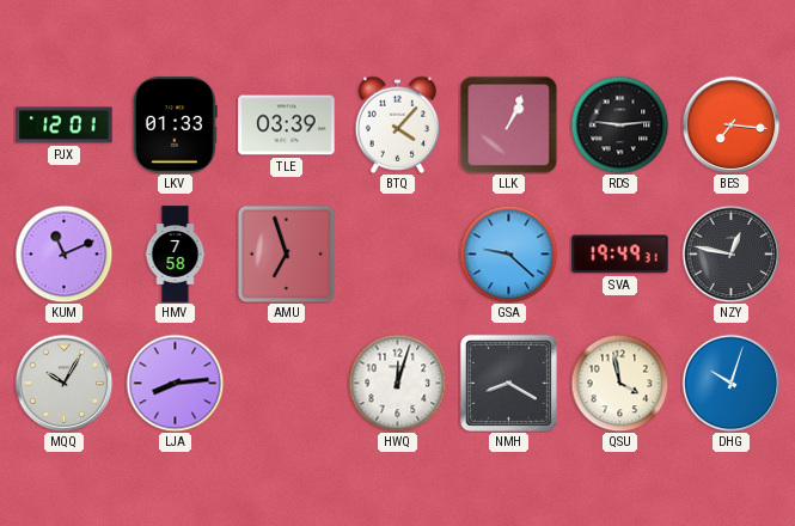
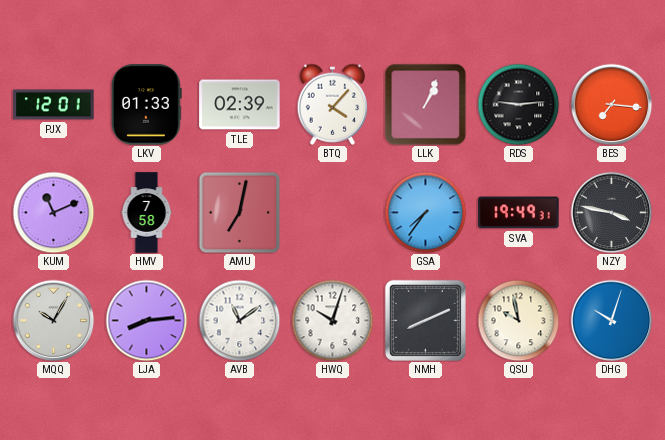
TLE: 03:39 -> 02:39 (240, 105)
AMU: 6:57 -> 7:02 (239, 212)
GSA: 9:22 -> 7:36 (425, 212)
NZY: 12:47 -> 3:47 (611, 212)
AVB: none -> 11:09 (239, 320)
HWQ: 12:03 -> 10:03 (332, 320)
NMH: 8:20 -> 8:11 (425, 320)
QSU: 3:58 -> 9:58 (518, 320)
